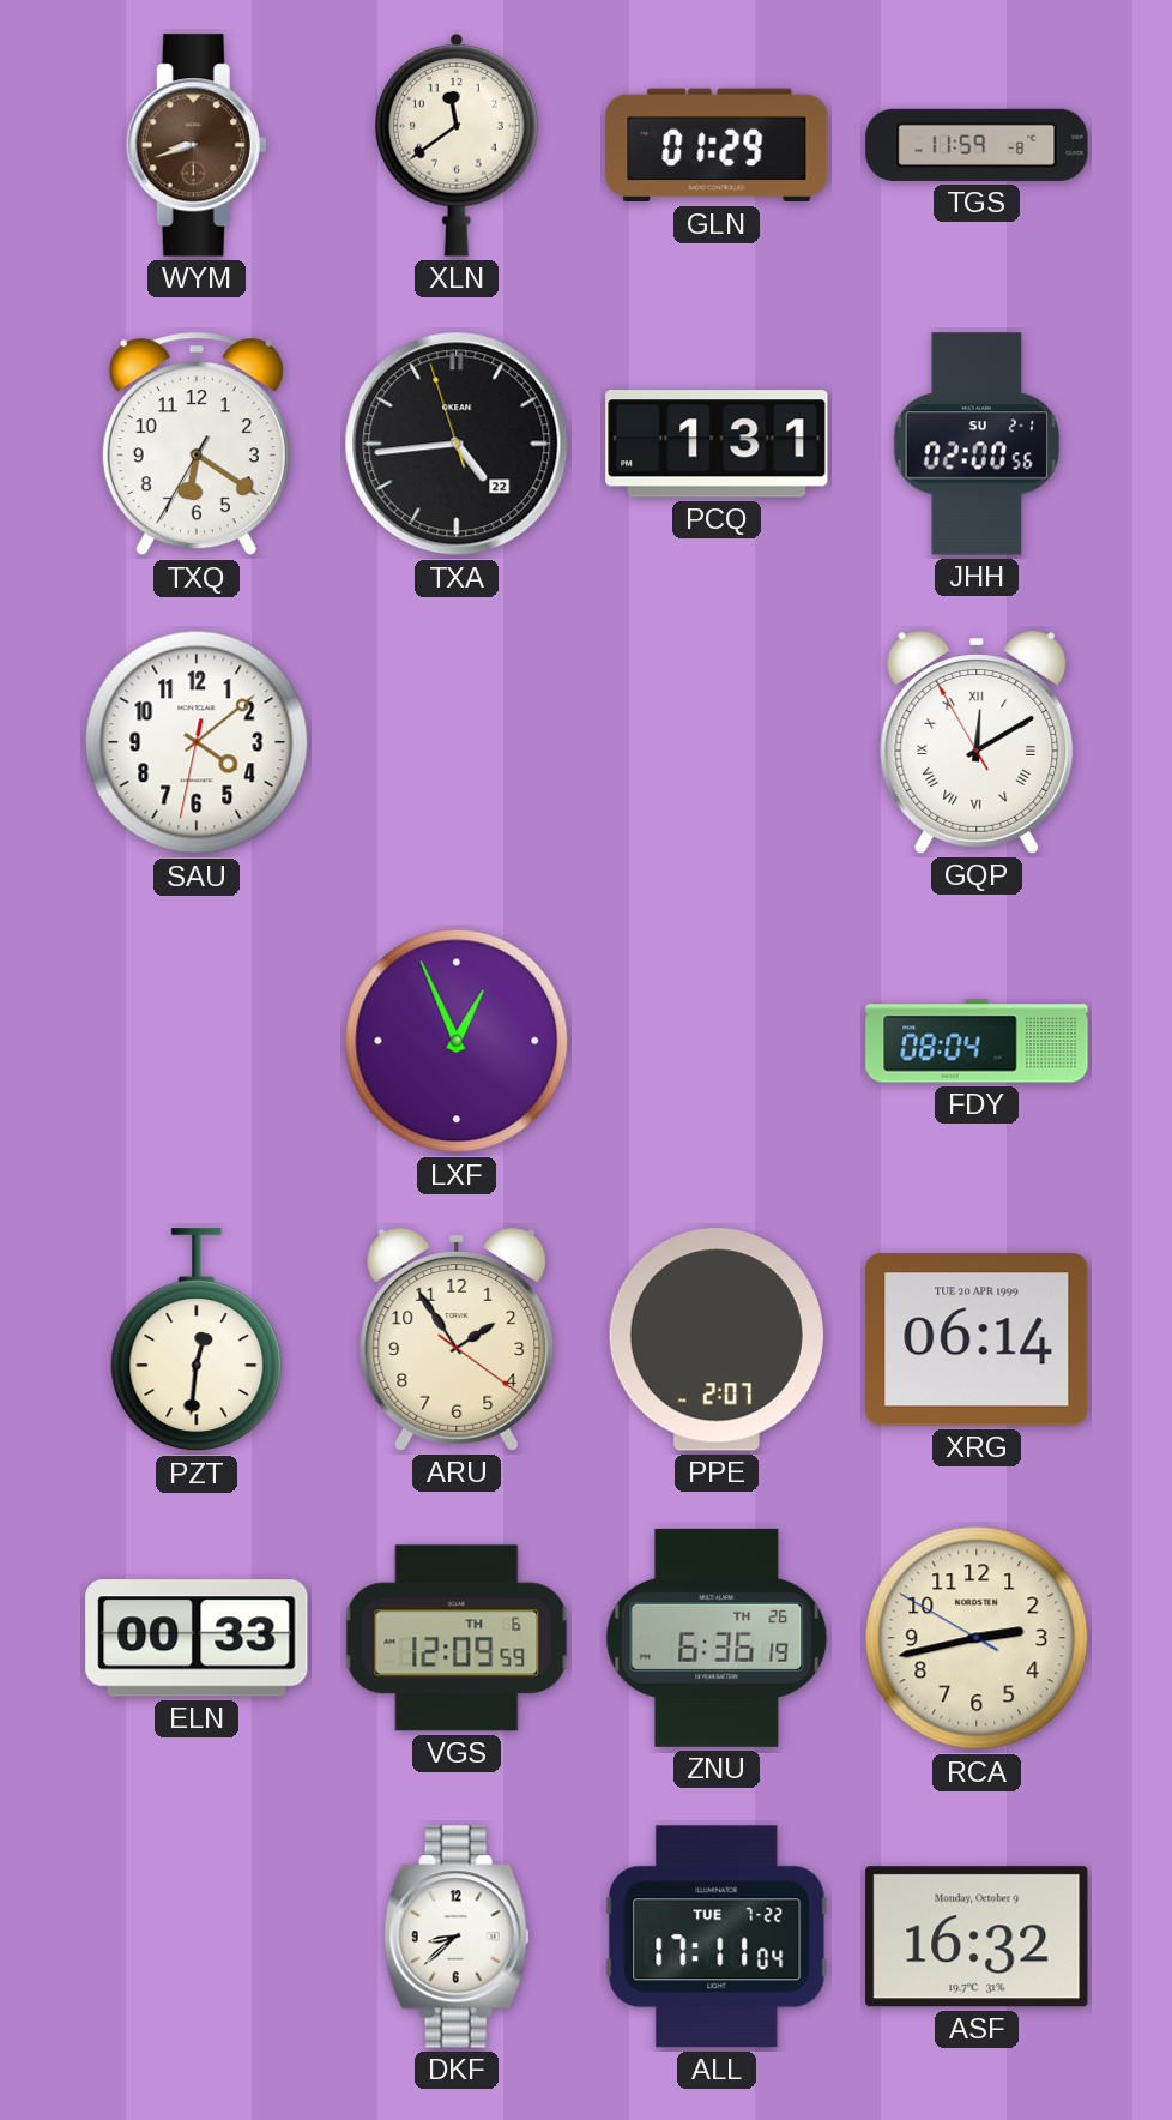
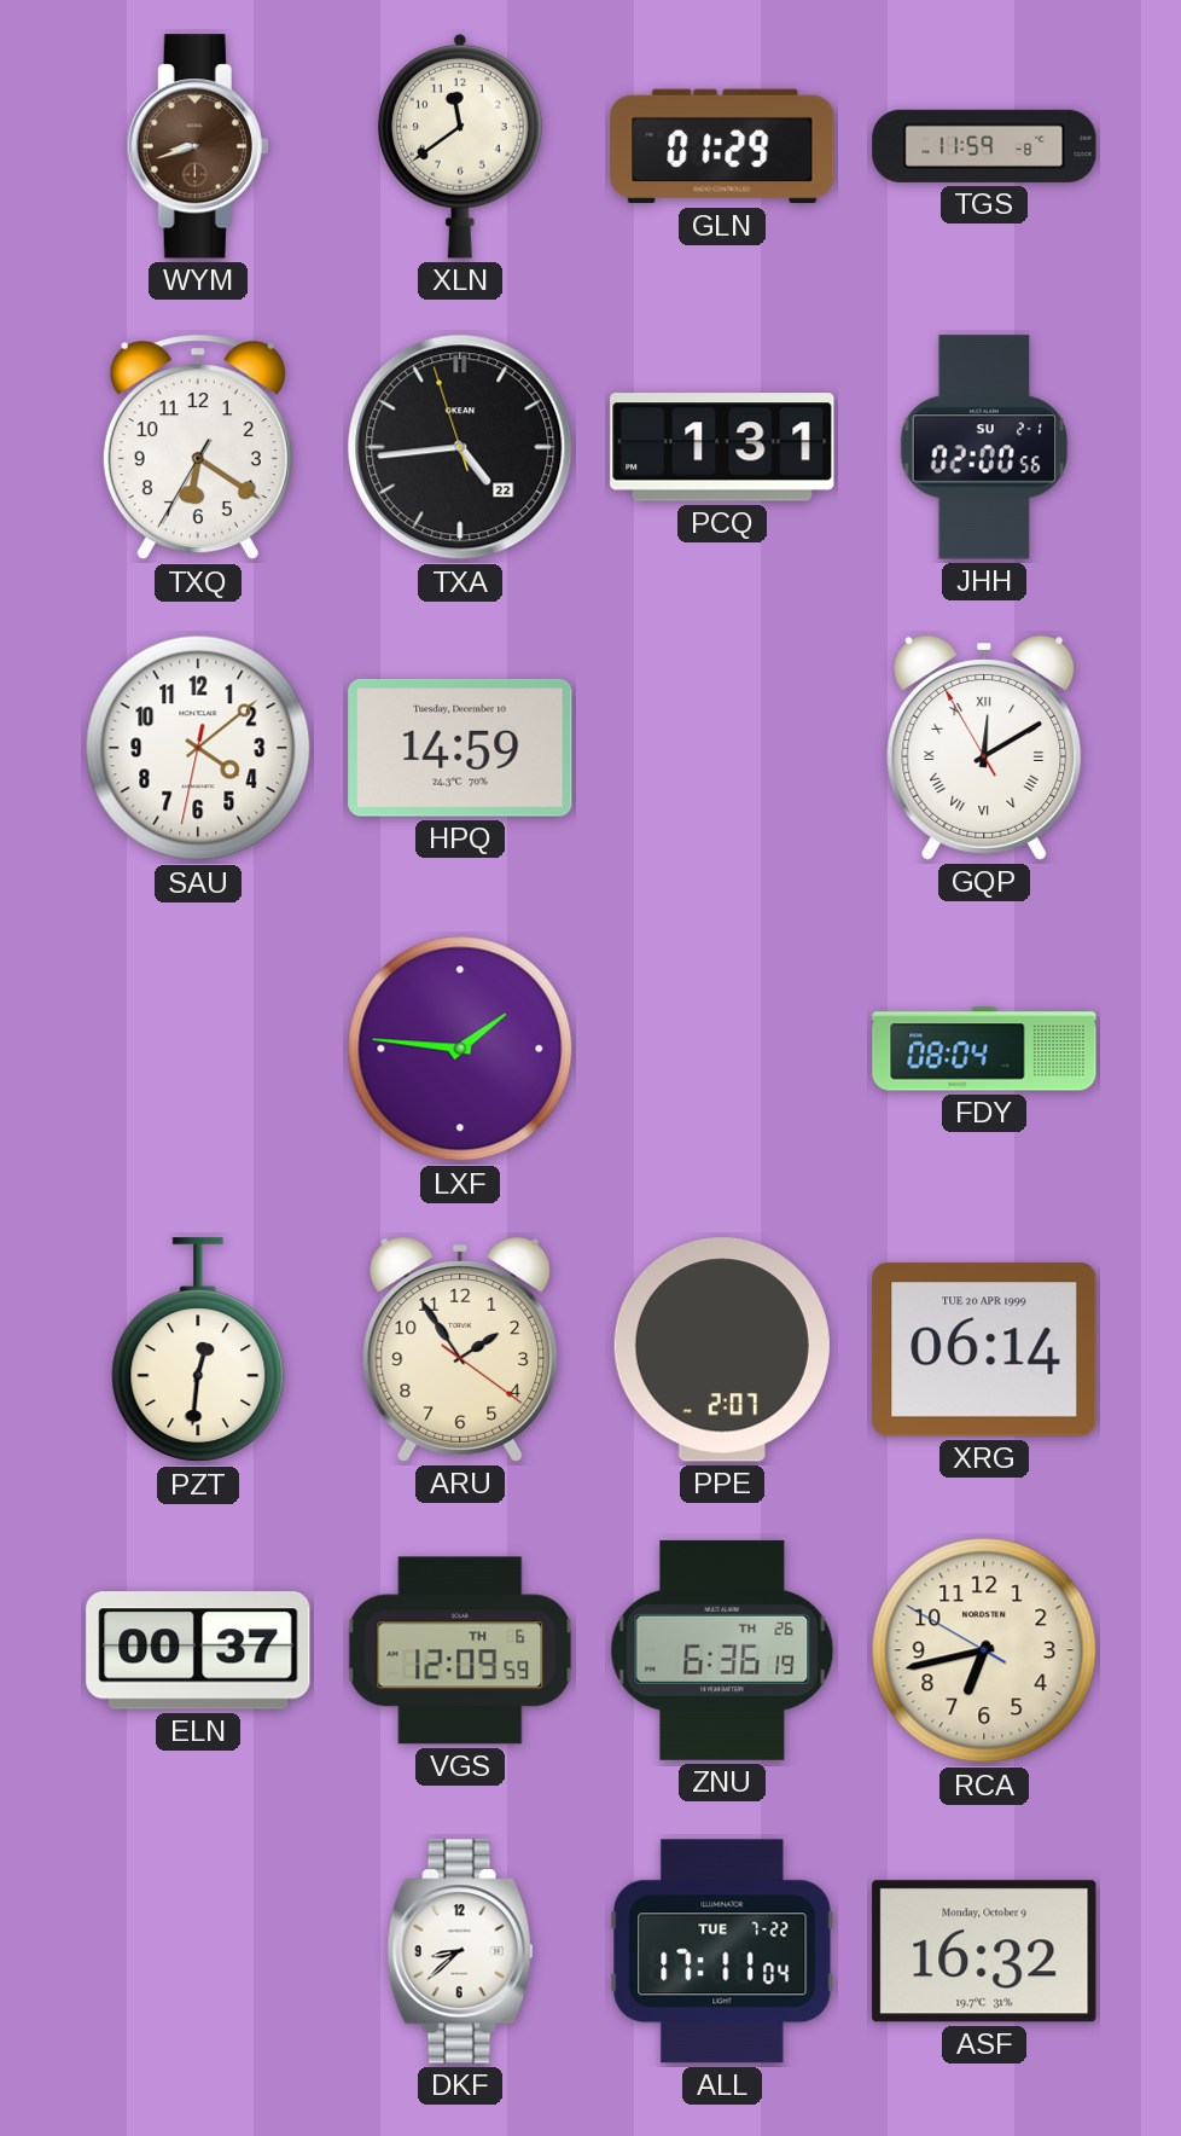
HPQ: none -> 14:59 (460, 748)
LXF: 12:56 -> 1:46 (460, 1049)
ELN: 00:33 -> 00:37 (198, 1650)
RCA: 2:42 -> 6:42 (984, 1650)
